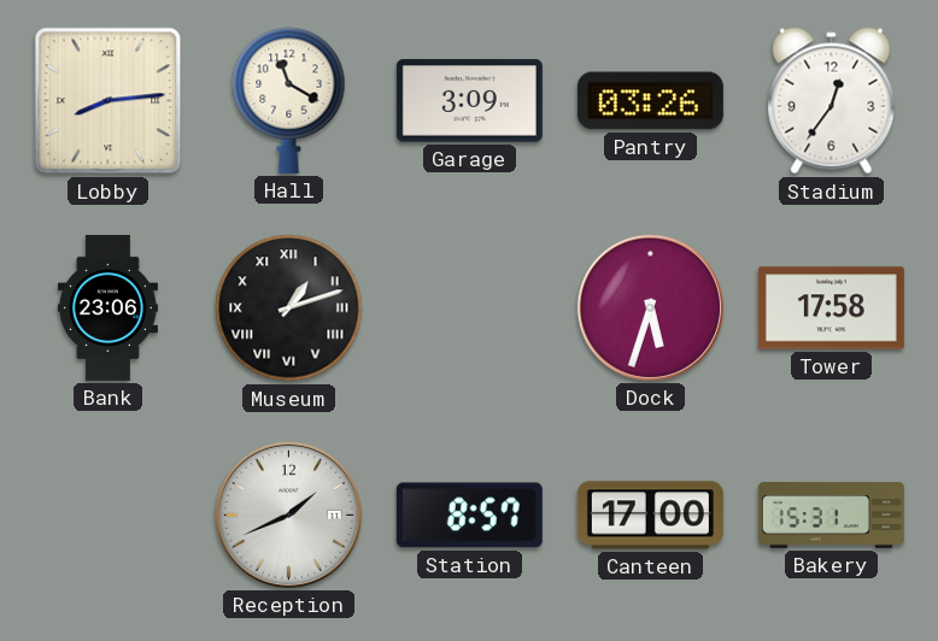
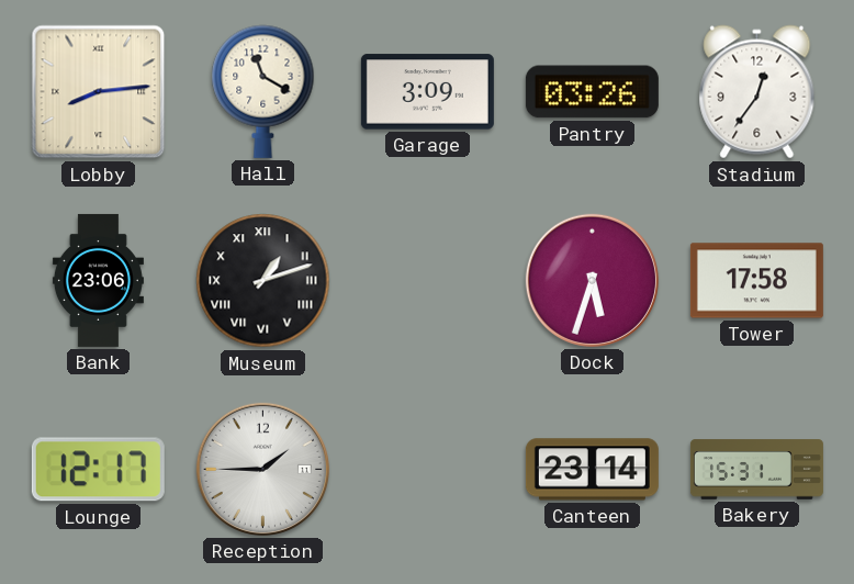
Lounge: none -> 12:17 (98, 470)
Reception: 1:41 -> 1:45 (262, 469)
Station: 8:57 -> none (469, 516)
Canteen: 17:00 -> 23:14 (592, 470)
